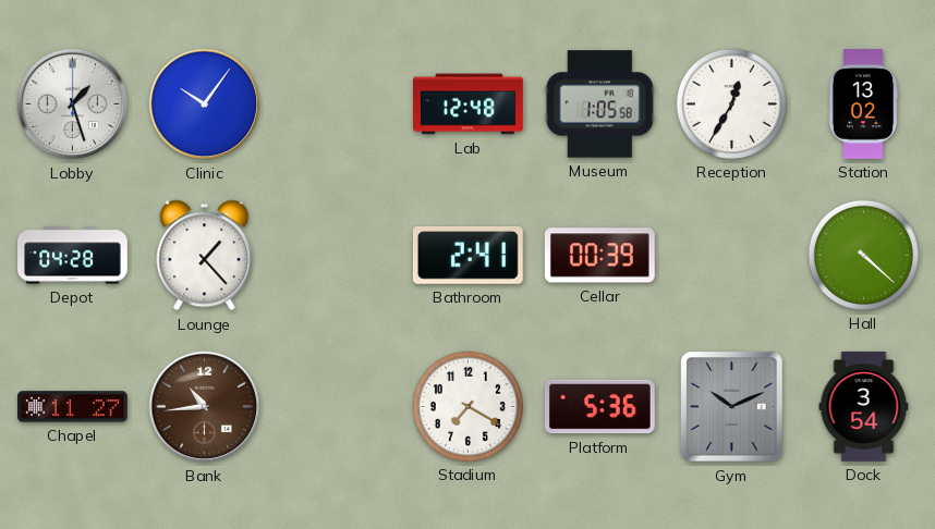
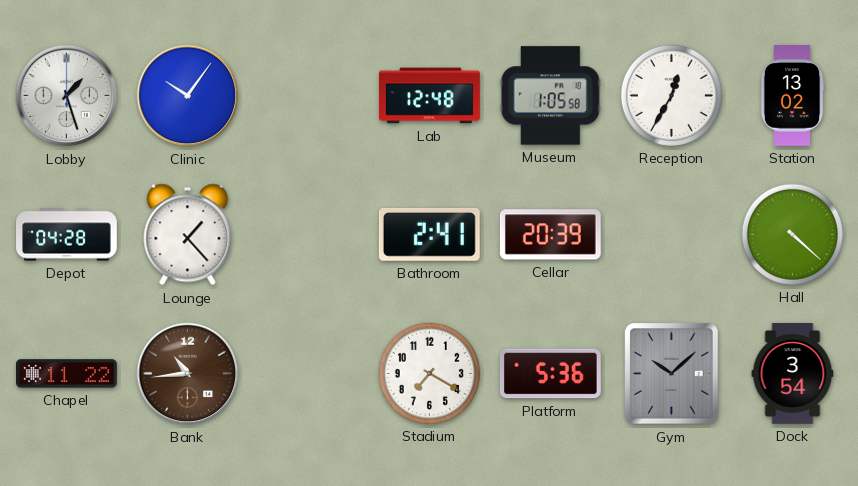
Cellar: 00:39 -> 20:39 (550, 235)
Chapel: 11:27 -> 11:22 (67, 374)
Gym: 10:11 -> 10:08 (672, 374)
